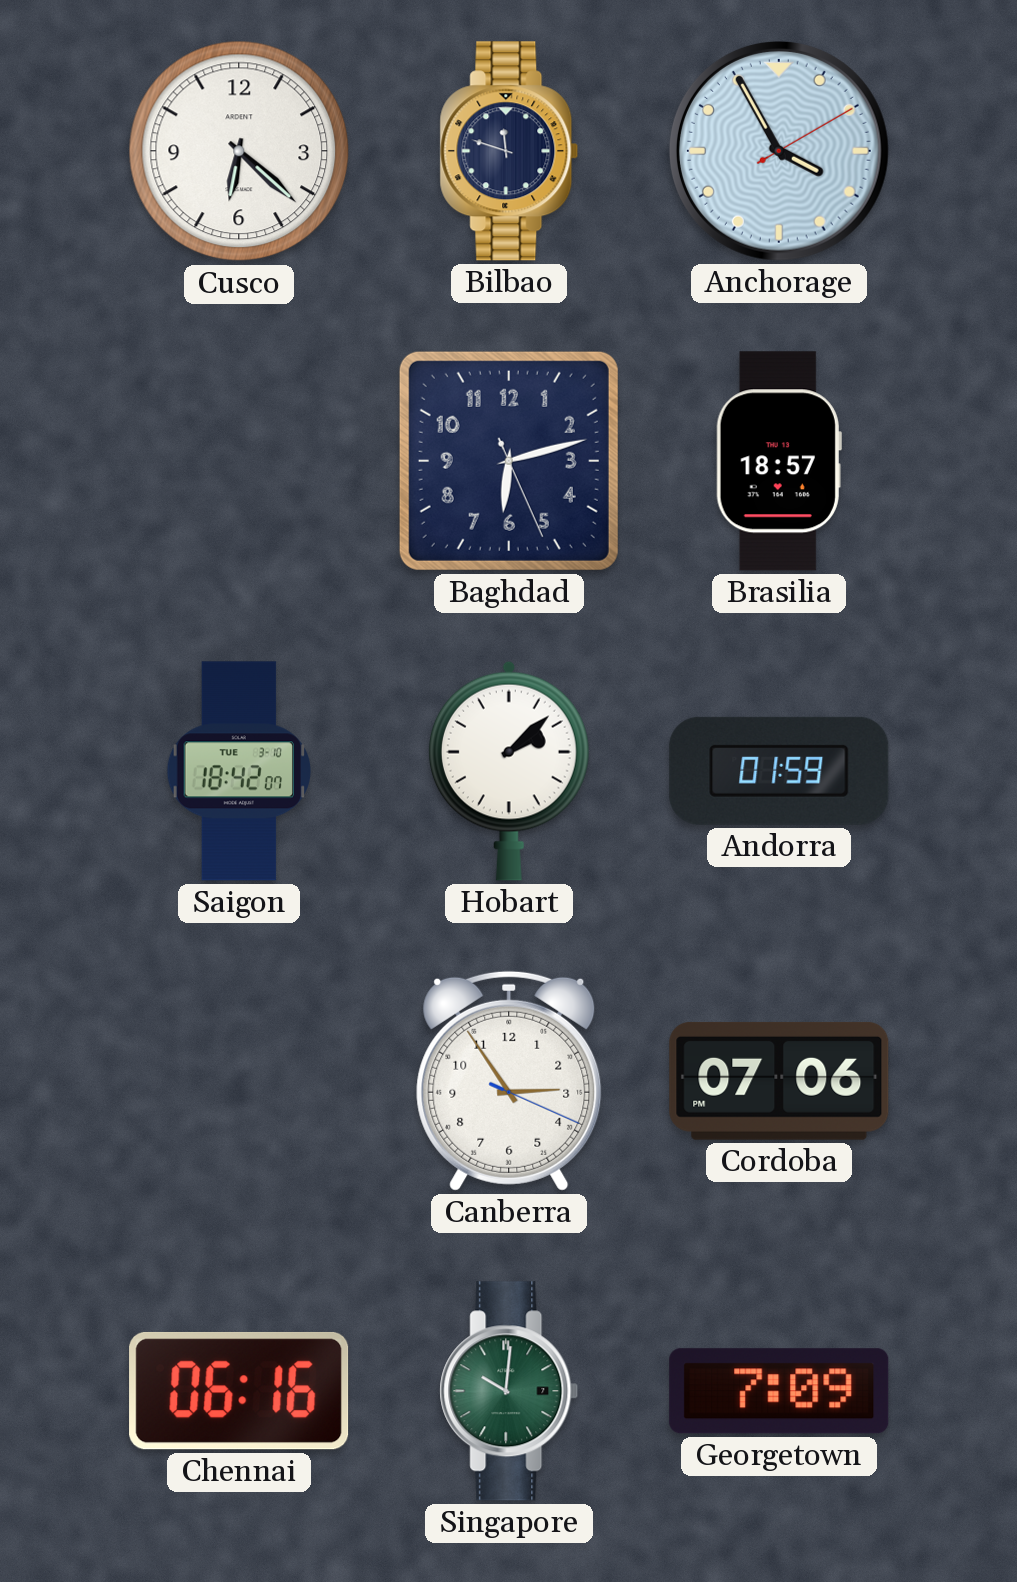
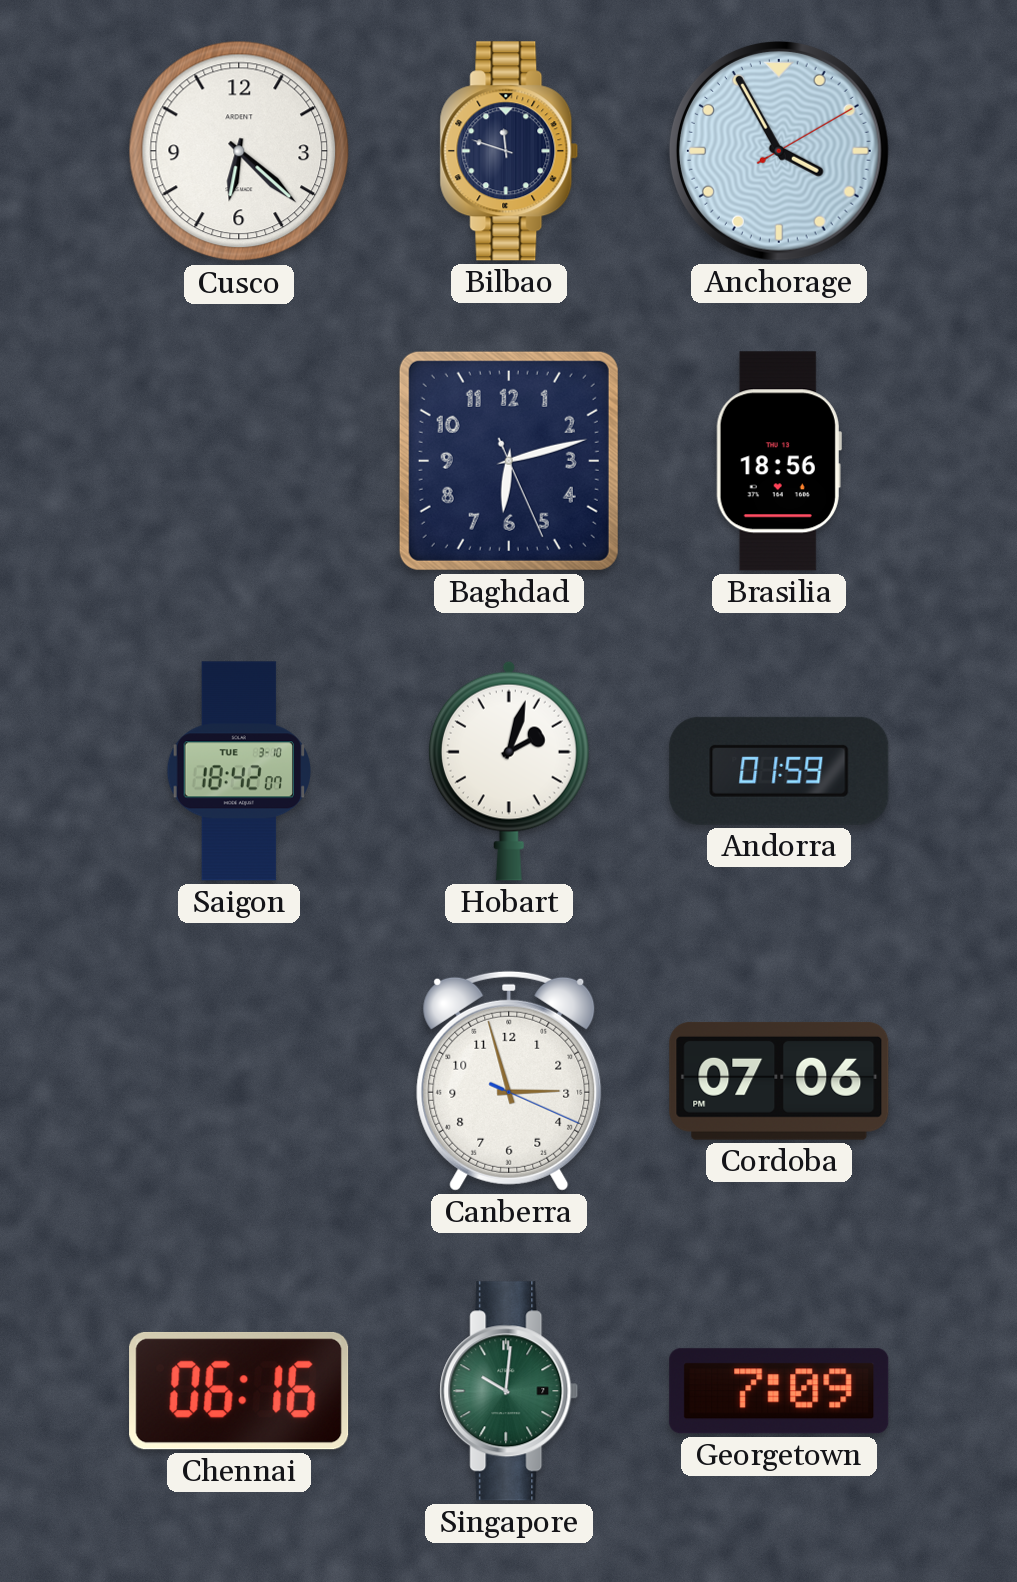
Brasilia: 18:57 -> 18:56 (779, 461)
Hobart: 2:08 -> 2:03 (509, 771)
Canberra: 2:54 -> 2:57 (509, 1081)
